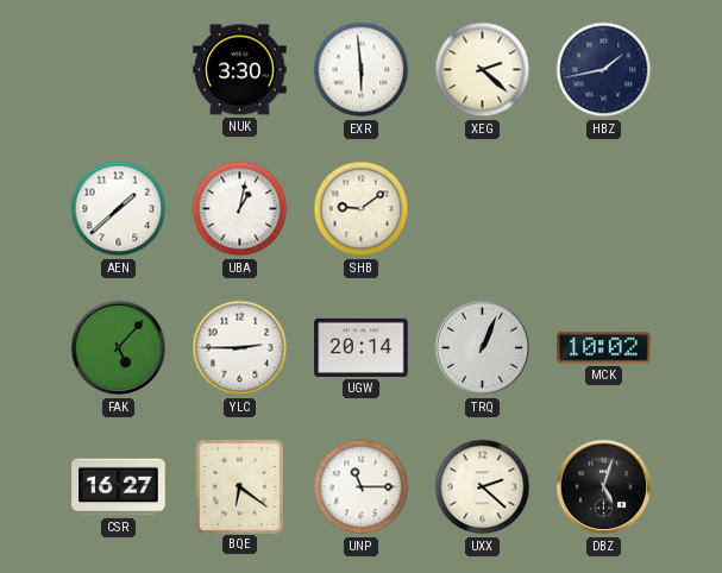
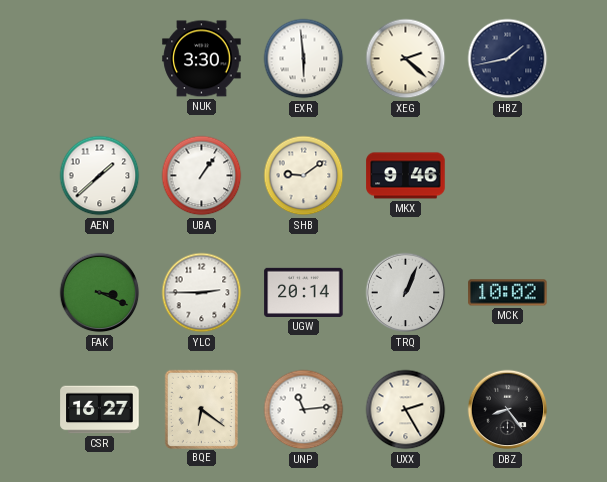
UBA: 1:02 -> 1:06 (202, 176)
MKX: none -> 9:46 (406, 176)
FAK: 5:07 -> 3:19 (100, 293)
UNP: 11:15 -> 11:14 (304, 410)
UXX: 2:22 -> 2:25 (406, 410)
DBZ: 5:03 -> 8:24 (508, 410)
